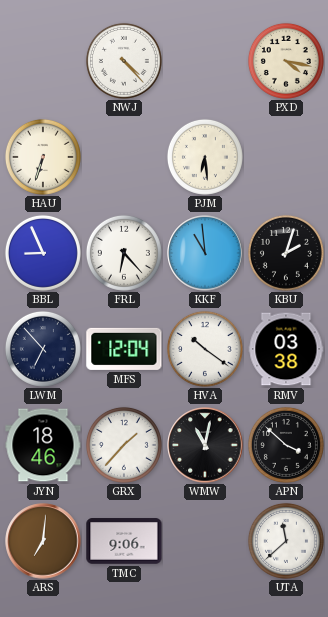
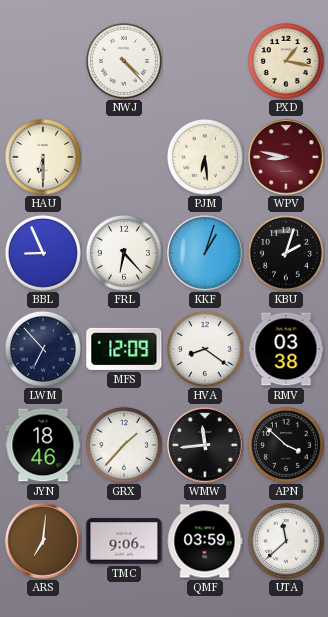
PXD: 4:17 -> 1:17 (286, 61)
HAU: 6:33 -> 6:30 (43, 157)
WPV: none -> 8:47 (286, 157)
KKF: 10:59 -> 1:03 (205, 253)
MFS: 12:04 -> 12:09 (124, 349)
HVA: 10:21 -> 8:21 (205, 349)
WMW: 11:02 -> 11:44 (205, 445)
QMF: none -> 03:59 (205, 541)
